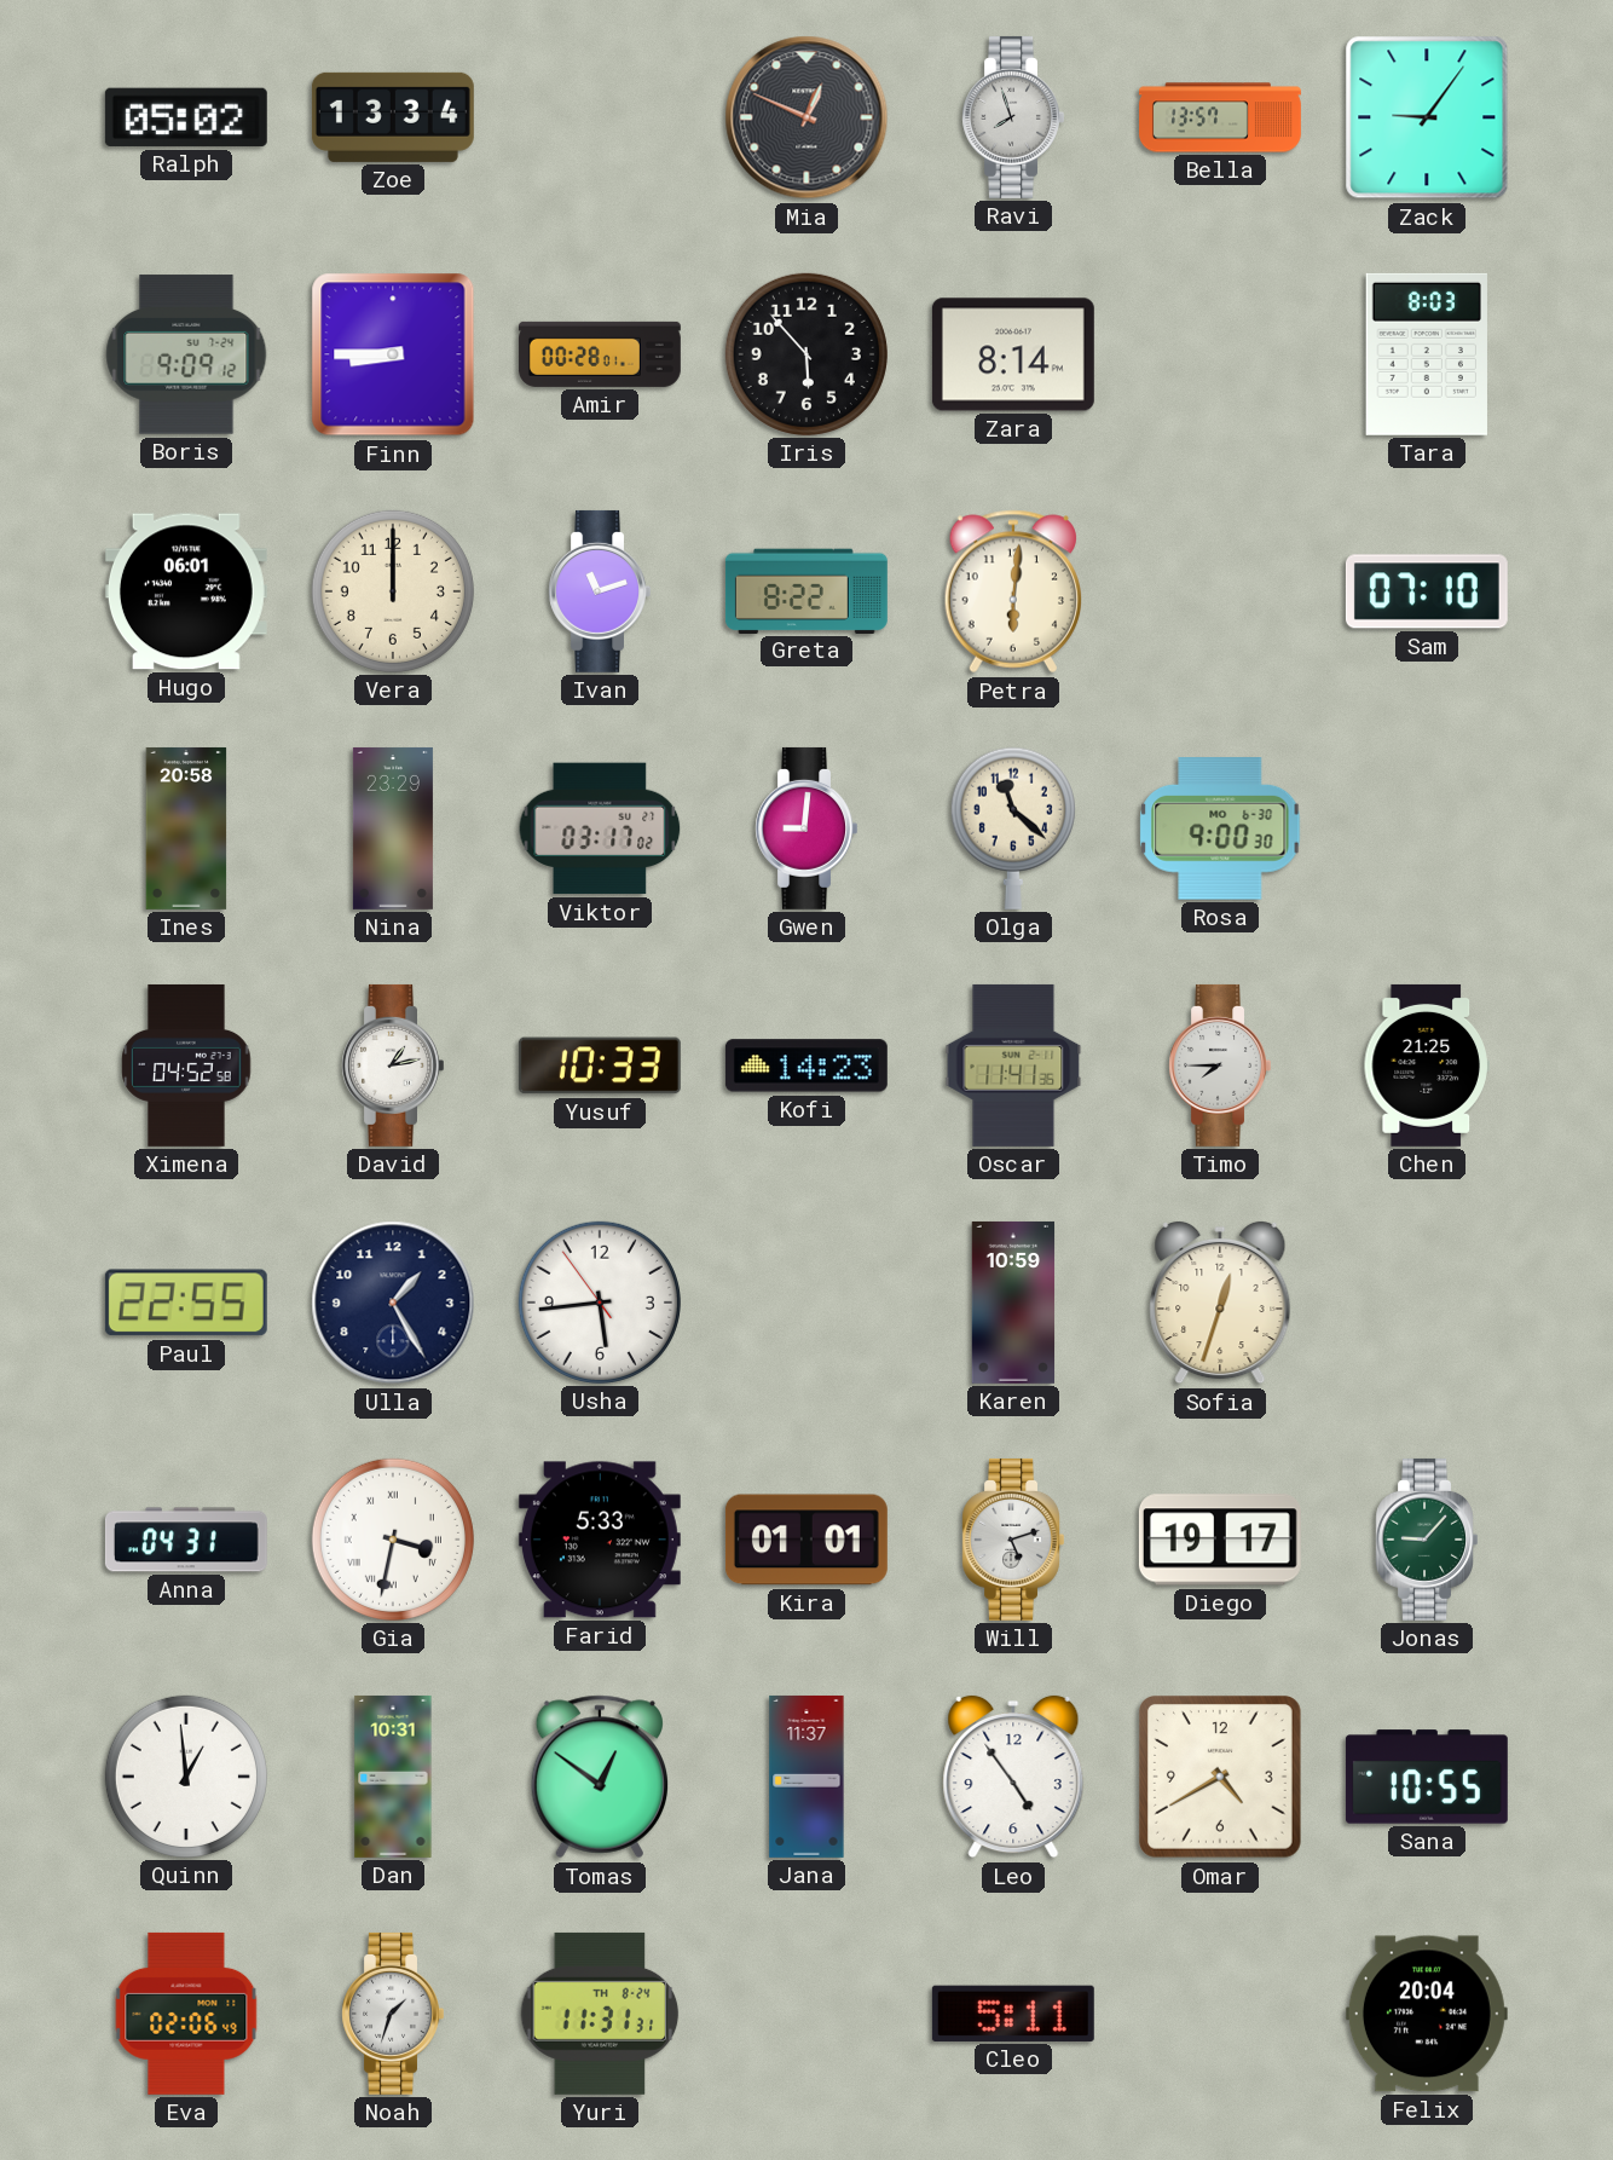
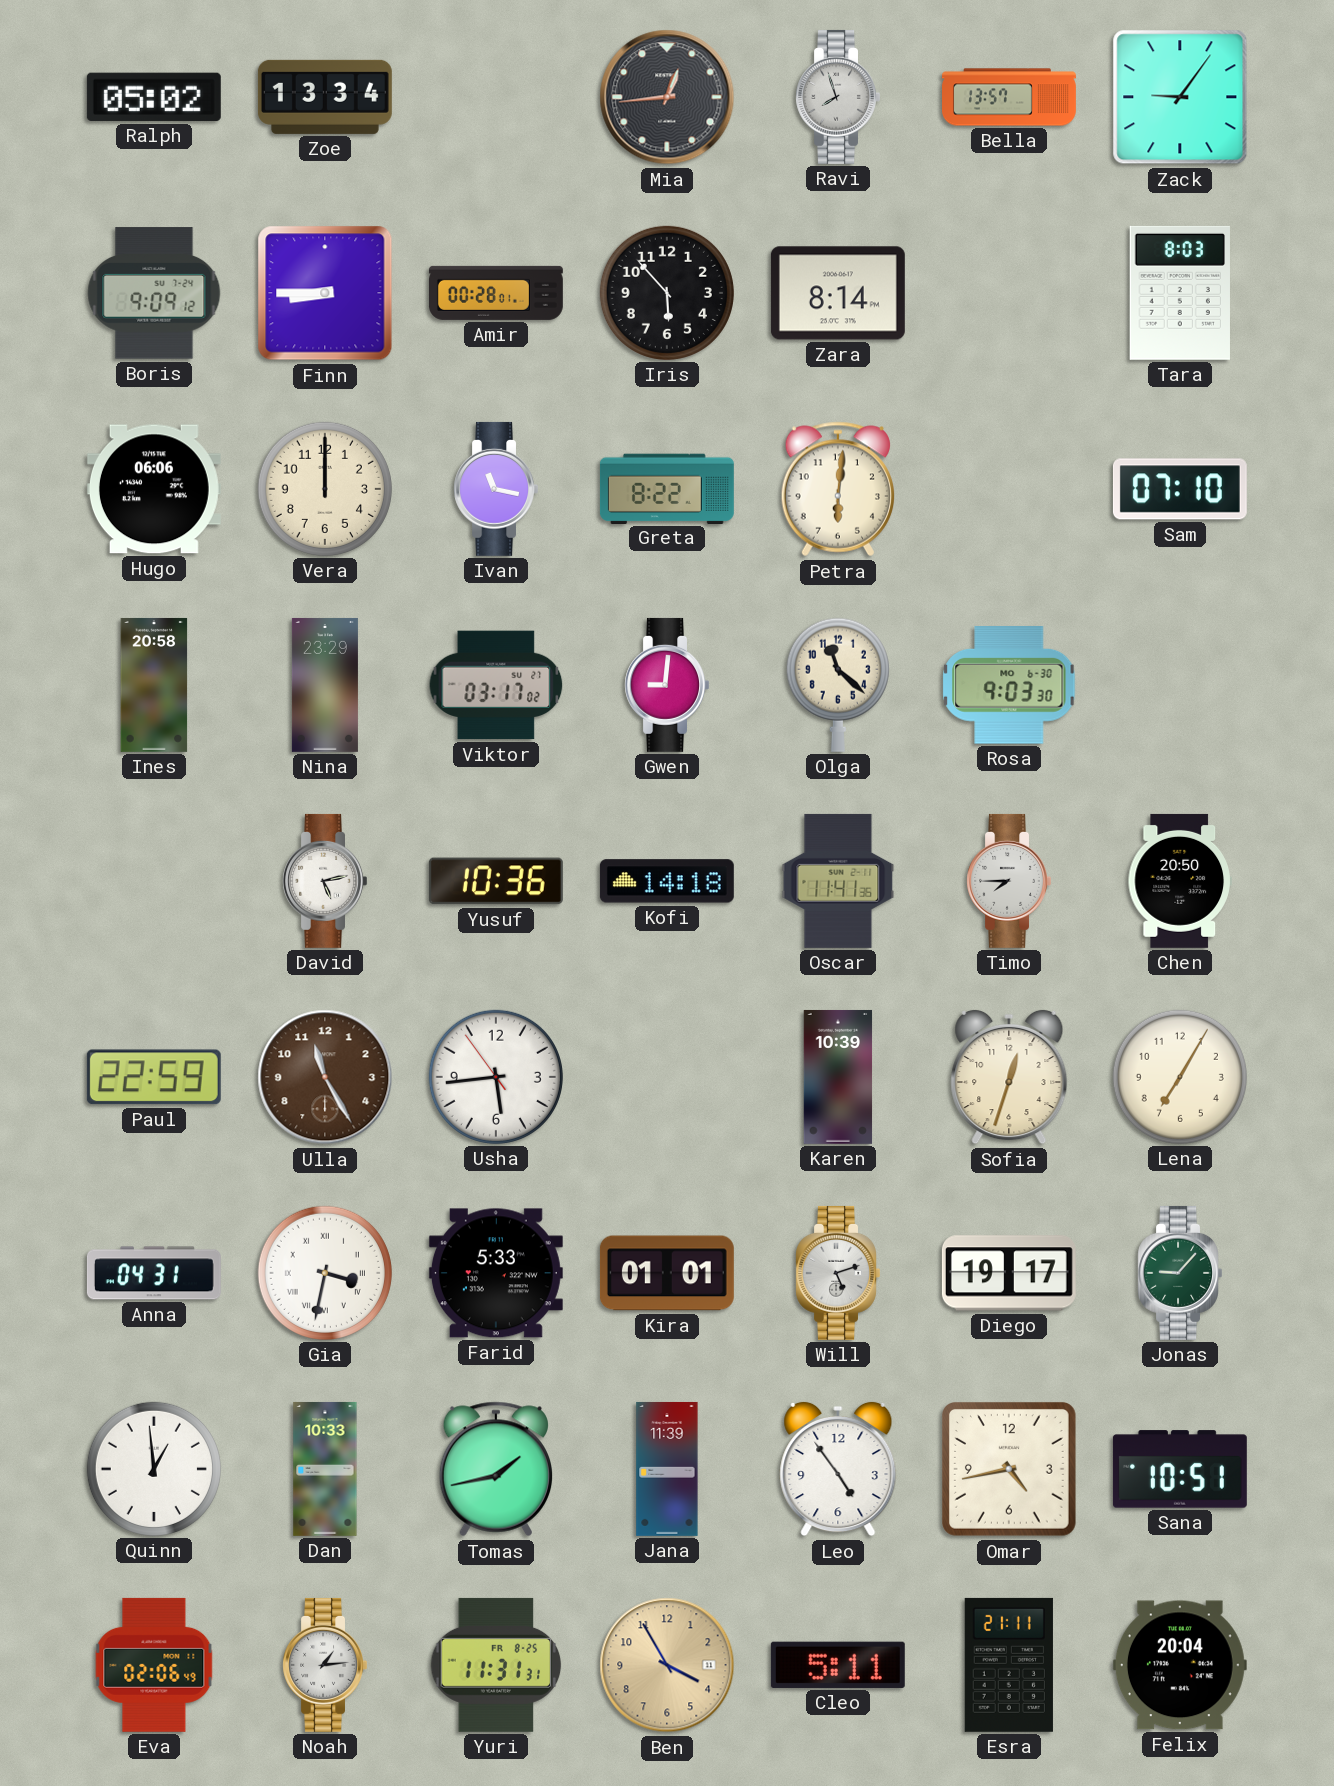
Mia: 12:49 -> 12:44 (667, 97)
Hugo: 06:01 -> 06:06 (154, 489)
Ivan: 11:12 -> 11:17 (495, 489)
Rosa: 9:00 -> 9:03 (1009, 686)
Ximena: 04:52 -> none (186, 1065)
David: 1:13 -> 5:13 (324, 881)
Yusuf: 10:33 -> 10:36 (496, 881)
Kofi: 14:23 -> 14:18 (667, 881)
Chen: 21:25 -> 20:50 (1180, 881)
Paul: 22:55 -> 22:59 (154, 1077)
Ulla: 1:25 -> 11:25 (325, 1077)
Ulla dial: navy -> brown (325, 1077)
Karen: 10:59 -> 10:39 (838, 1077)
Lena: none -> 7:05 (1180, 1077)
Dan: 10:31 -> 10:33 (325, 1469)
Tomas: 12:51 -> 1:43 (495, 1469)
Jana: 11:37 -> 11:39 (667, 1469)
Omar: 4:40 -> 4:43 (1010, 1470)
Sana: 10:55 -> 10:51 (1180, 1469)
Noah: 1:33 -> 1:14 (324, 1665)
Yuri date: TH 8-24 -> FR 8-25 (496, 1665)
Ben: none -> 3:55 (667, 1665)
Esra: none -> 21:11 (1009, 1665)
